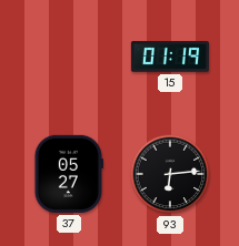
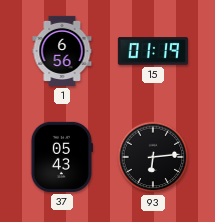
1: none -> 6:56 (62, 51)
37: 05:27 -> 05:43 (61, 157)
